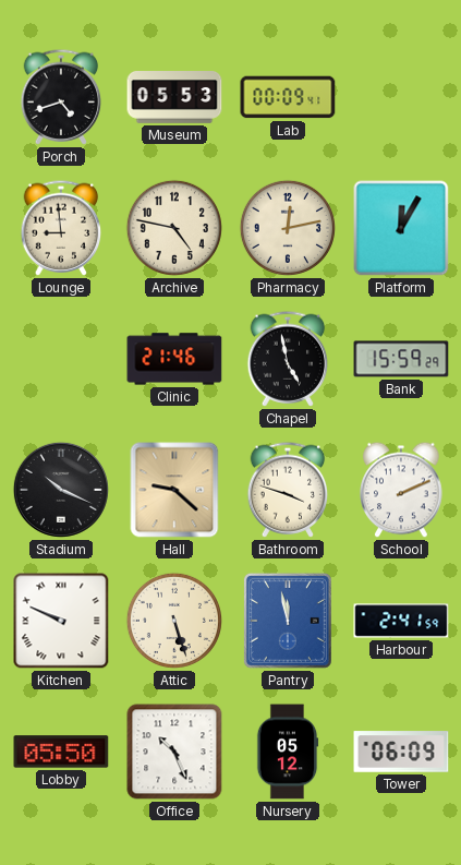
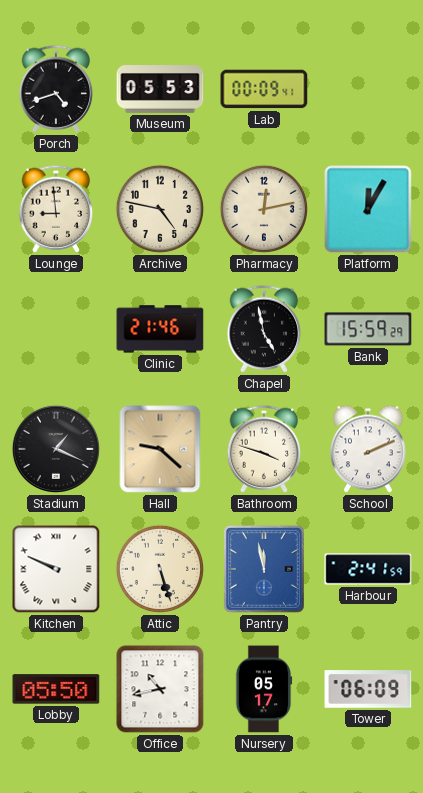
Stadium: 10:19 -> 1:19 (56, 449)
Office: 10:26 -> 10:43 (160, 689)
Nursery: 05:12 -> 05:17 (264, 689)
